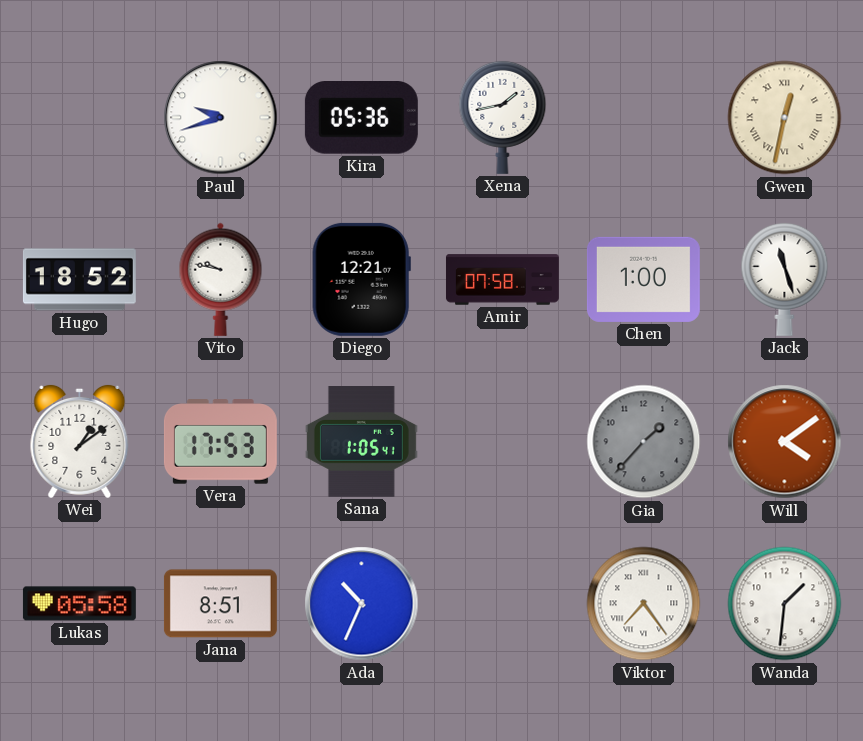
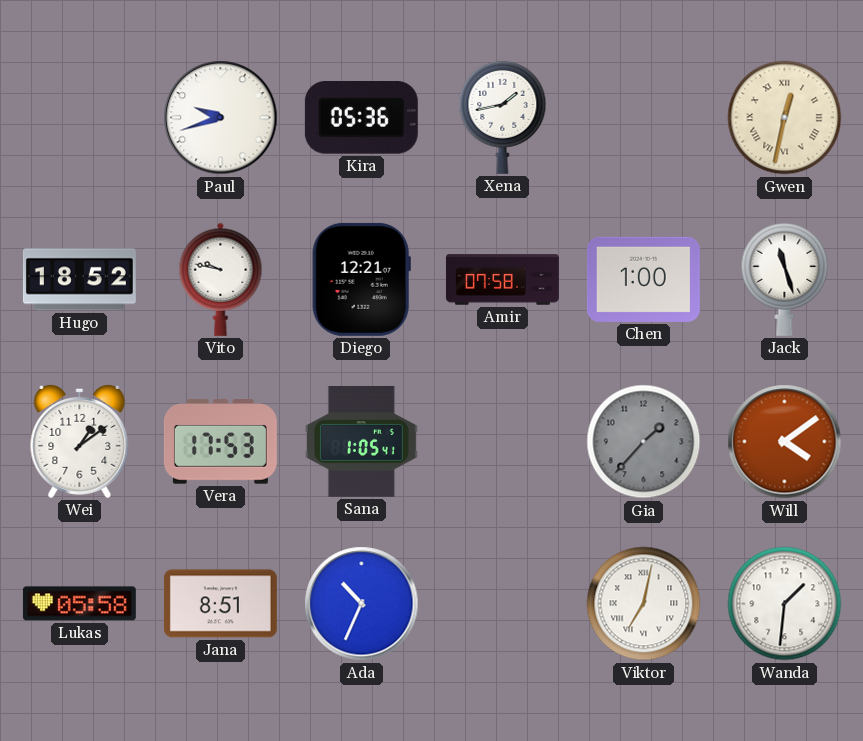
Viktor: 7:24 -> 7:02 (644, 604)
